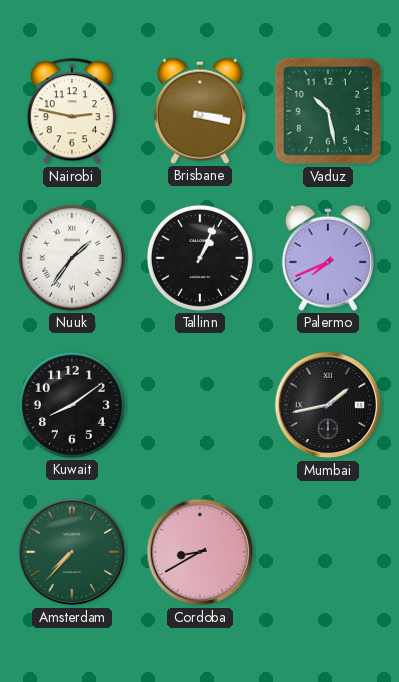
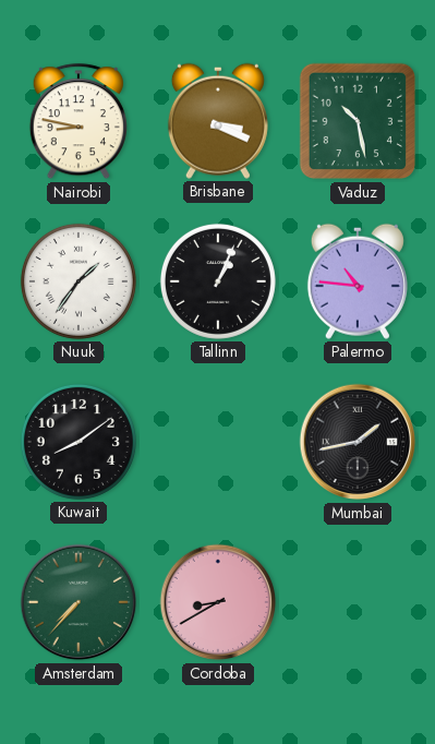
Nairobi: 2:47 -> 8:47 (78, 122)
Brisbane: 3:17 -> 3:19 (218, 121)
Palermo: 7:41 -> 10:46 (358, 281)
